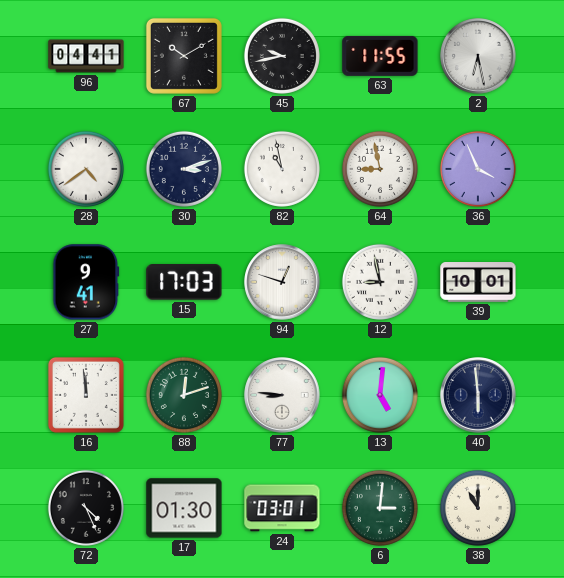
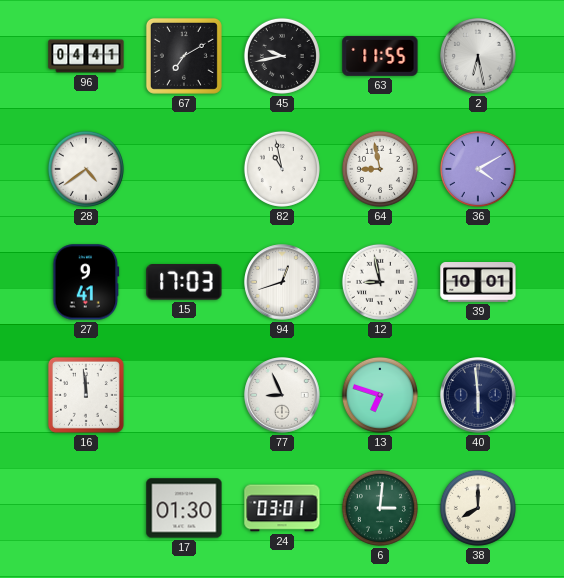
67: 10:10 -> 7:10 (184, 56)
30: 3:12 -> none (184, 169)
36: 3:56 -> 4:10 (478, 169)
94: 12:48 -> 12:42 (282, 282)
88: 12:12 -> none (184, 395)
77: 8:46 -> 8:56 (282, 395)
13: 5:01 -> 6:48 (380, 395)
72: 4:26 -> none (86, 508)
38: 11:00 -> 8:00 (478, 508)
